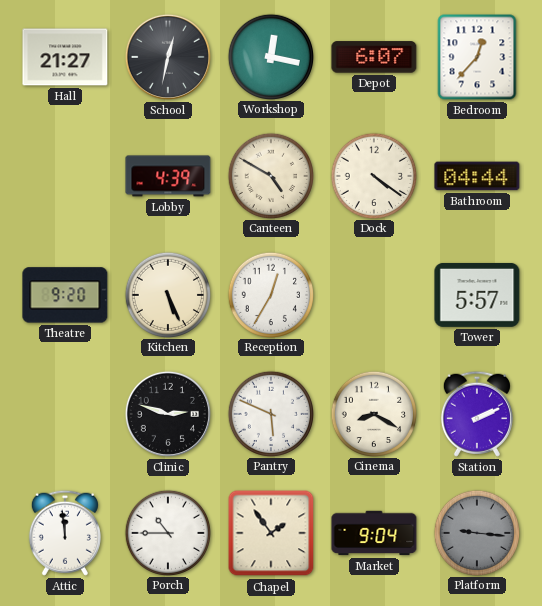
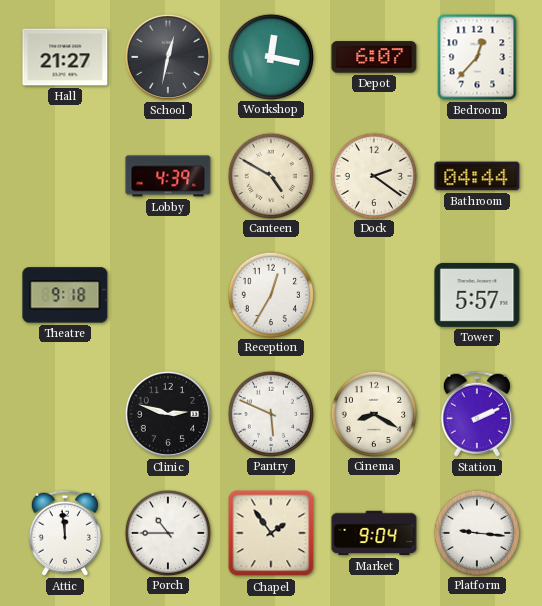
Dock: 4:21 -> 2:21 (373, 175)
Theatre: 9:20 -> 9:18 (65, 295)
Kitchen: 5:26 -> none (167, 294)
Platform dial: grey -> white (476, 532)
